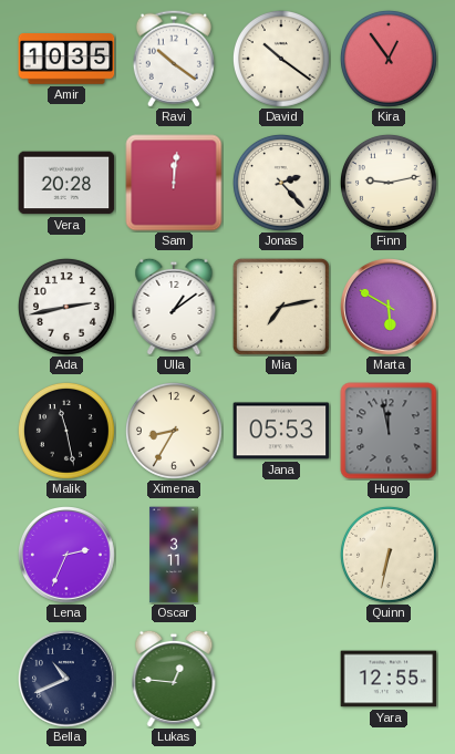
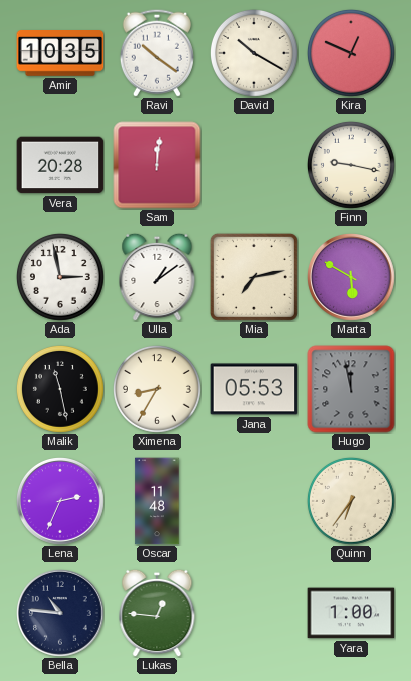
David: 10:21 -> 10:20 (254, 53)
Kira: 12:54 -> 12:49 (351, 53)
Jonas: 2:23 -> none (281, 183)
Finn: 9:13 -> 9:17 (351, 165)
Ada: 2:43 -> 2:58 (60, 277)
Oscar: 3:11 -> 11:48 (157, 501)
Quinn: 6:32 -> 6:36 (351, 501)
Bella: 10:41 -> 10:46 (61, 614)
Yara: 12:55 -> 1:00 (351, 613)
